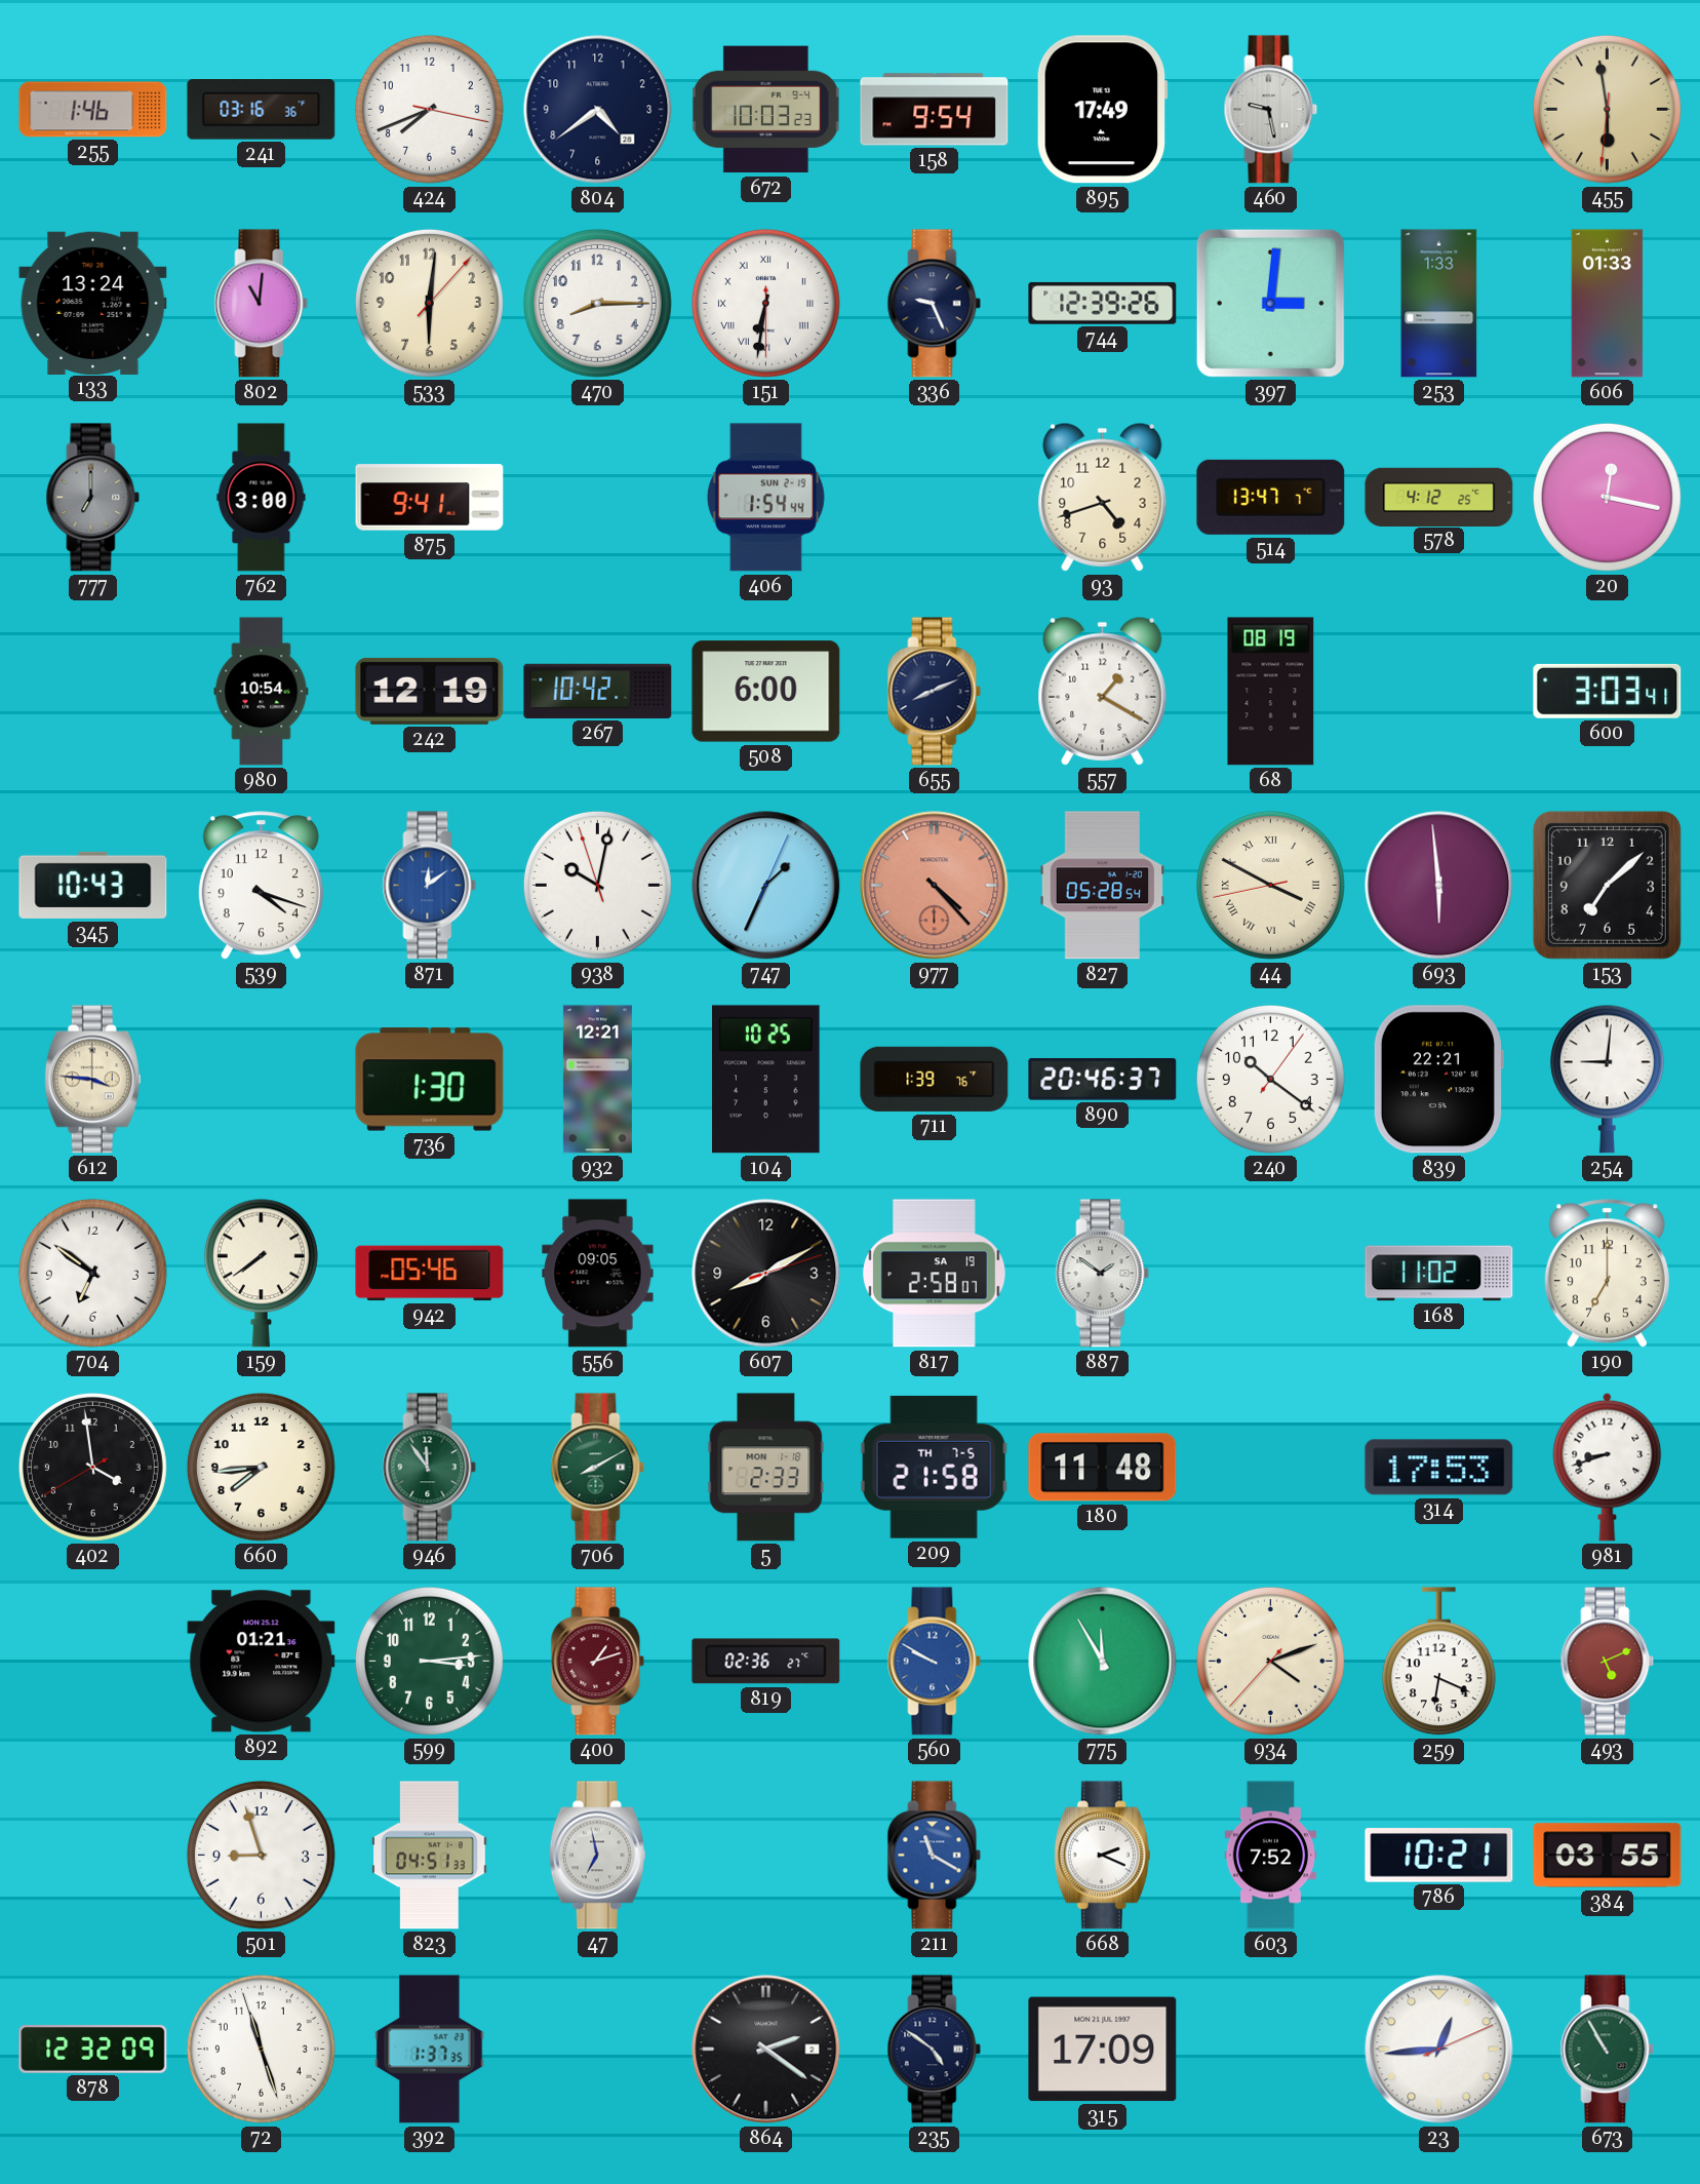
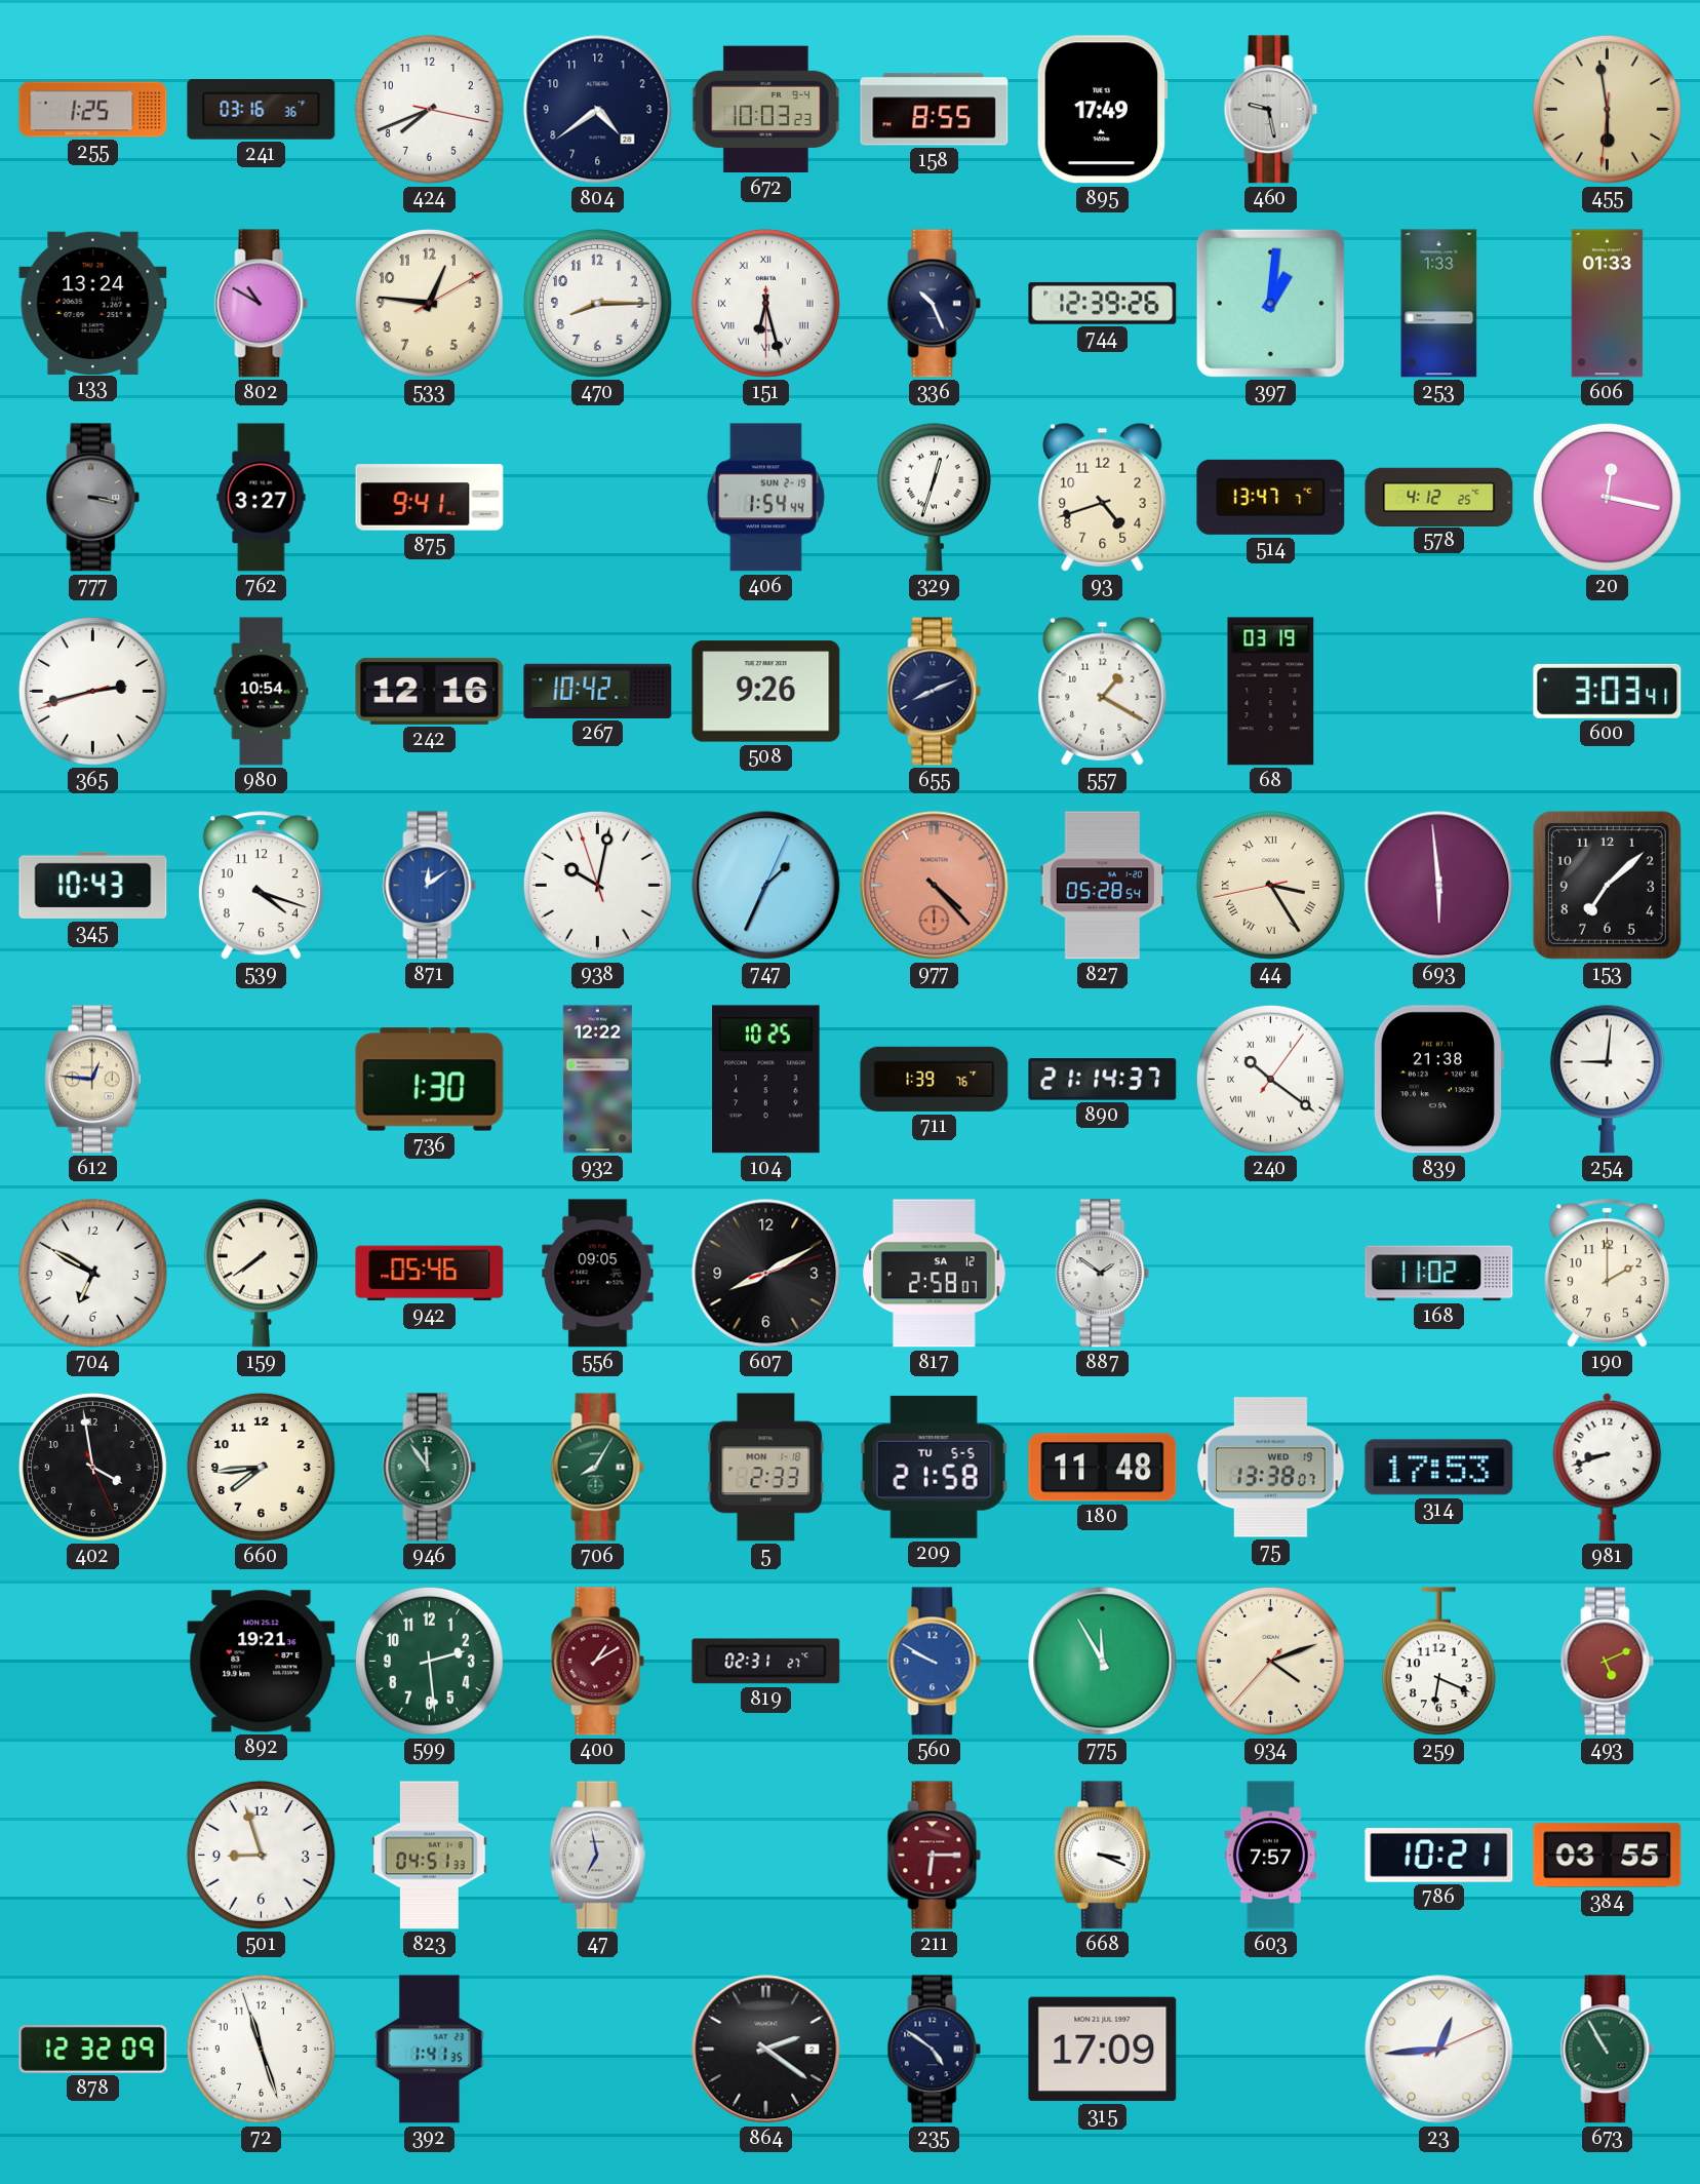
255: 1:46 -> 1:25 (93, 110)
158: 9:54 -> 8:55 (935, 110)
802: 11:01 -> 10:50 (262, 304)
533: 6:01 -> 12:46 (429, 303)
151: 6:31 -> 6:27 (765, 303)
336: 9:26 -> 10:26 (935, 304)
397: 3:01 -> 1:01 (1270, 303)
777: 7:00 -> 3:17 (93, 498)
762: 3:00 -> 3:27 (262, 498)
329: none -> 12:33 (934, 497)
365: none -> 2:42 (92, 691)
242: 12:19 -> 12:16 (430, 691)
508: 6:00 -> 9:26 (766, 692)
68: 08:19 -> 03:19 (1271, 692)
44: 3:49 -> 3:24 (1270, 885)
612: 3:46 -> 12:46 (92, 1080)
932: 12:21 -> 12:22 (597, 1080)
890: 20:46 -> 21:14 (1103, 1080)
240 numerals: Arabic -> Roman (1270, 1079)
839: 22:21 -> 21:38 (1438, 1080)
704: 6:51 -> 6:50 (92, 1273)
817 date: SA 19 -> SA 12 (935, 1274)
190: 7:00 -> 2:00 (1607, 1274)
402: 3:58:40 -> 3:58:26 (92, 1467)
706: 8:10 -> 8:05 (598, 1468)
209 date: TH 7-5 -> TU 5-5 (934, 1467)
75: none -> 13:38 (1271, 1468)
892: 01:21 -> 19:21 (262, 1662)
599: 3:14 -> 2:29 (429, 1661)
400: 1:12 -> 1:10 (598, 1662)
819: 02:36 -> 02:31 (766, 1662)
211: 11:20 -> 6:15 (935, 1856)
211 dial: blue -> burgundy (935, 1856)
668: 2:19 -> 3:19 (1102, 1856)
603: 7:52 -> 7:57 (1271, 1856)
392: 1:37 -> 1:41 (430, 2050)
